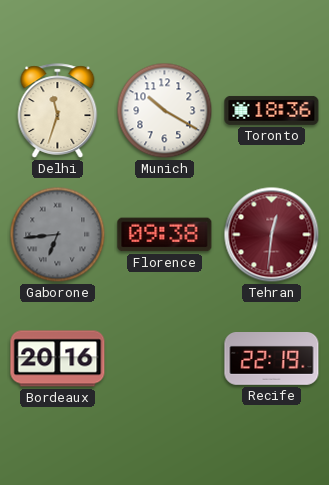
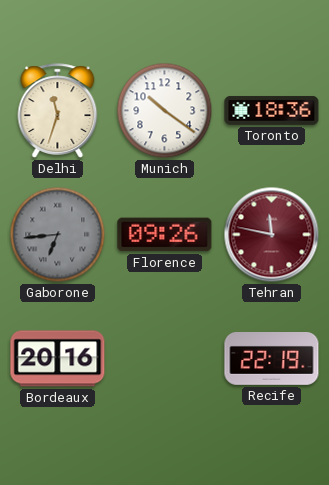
Munich: 10:20 -> 10:21 (165, 111)
Florence: 09:38 -> 09:26 (165, 235)
Tehran: 12:31 -> 11:47 (272, 235)
